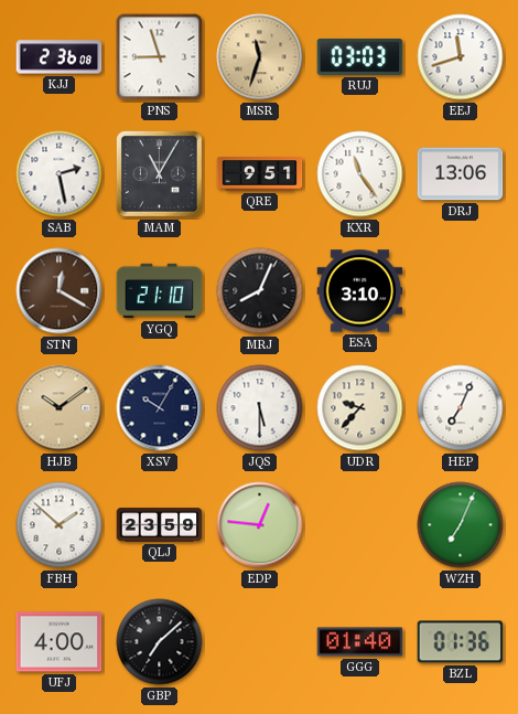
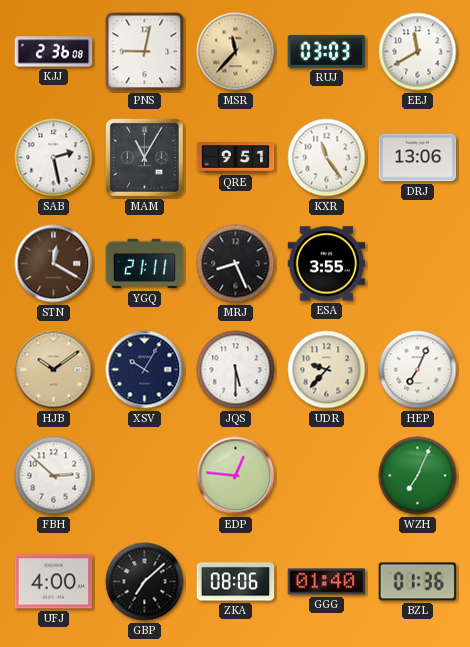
PNS: 8:57 -> 9:02 (145, 52)
MSR: 11:33 -> 11:37 (236, 52)
EEJ: 11:42 -> 11:40 (418, 52)
YGQ: 21:10 -> 21:11 (145, 264)
MRJ: 8:04 -> 8:26 (236, 264)
ESA: 3:10 -> 3:55 (327, 264)
FBH: 1:52 -> 2:52 (54, 476)
QLJ: 23:59 -> none (160, 525)
ZKA: none -> 08:06 (236, 582)
